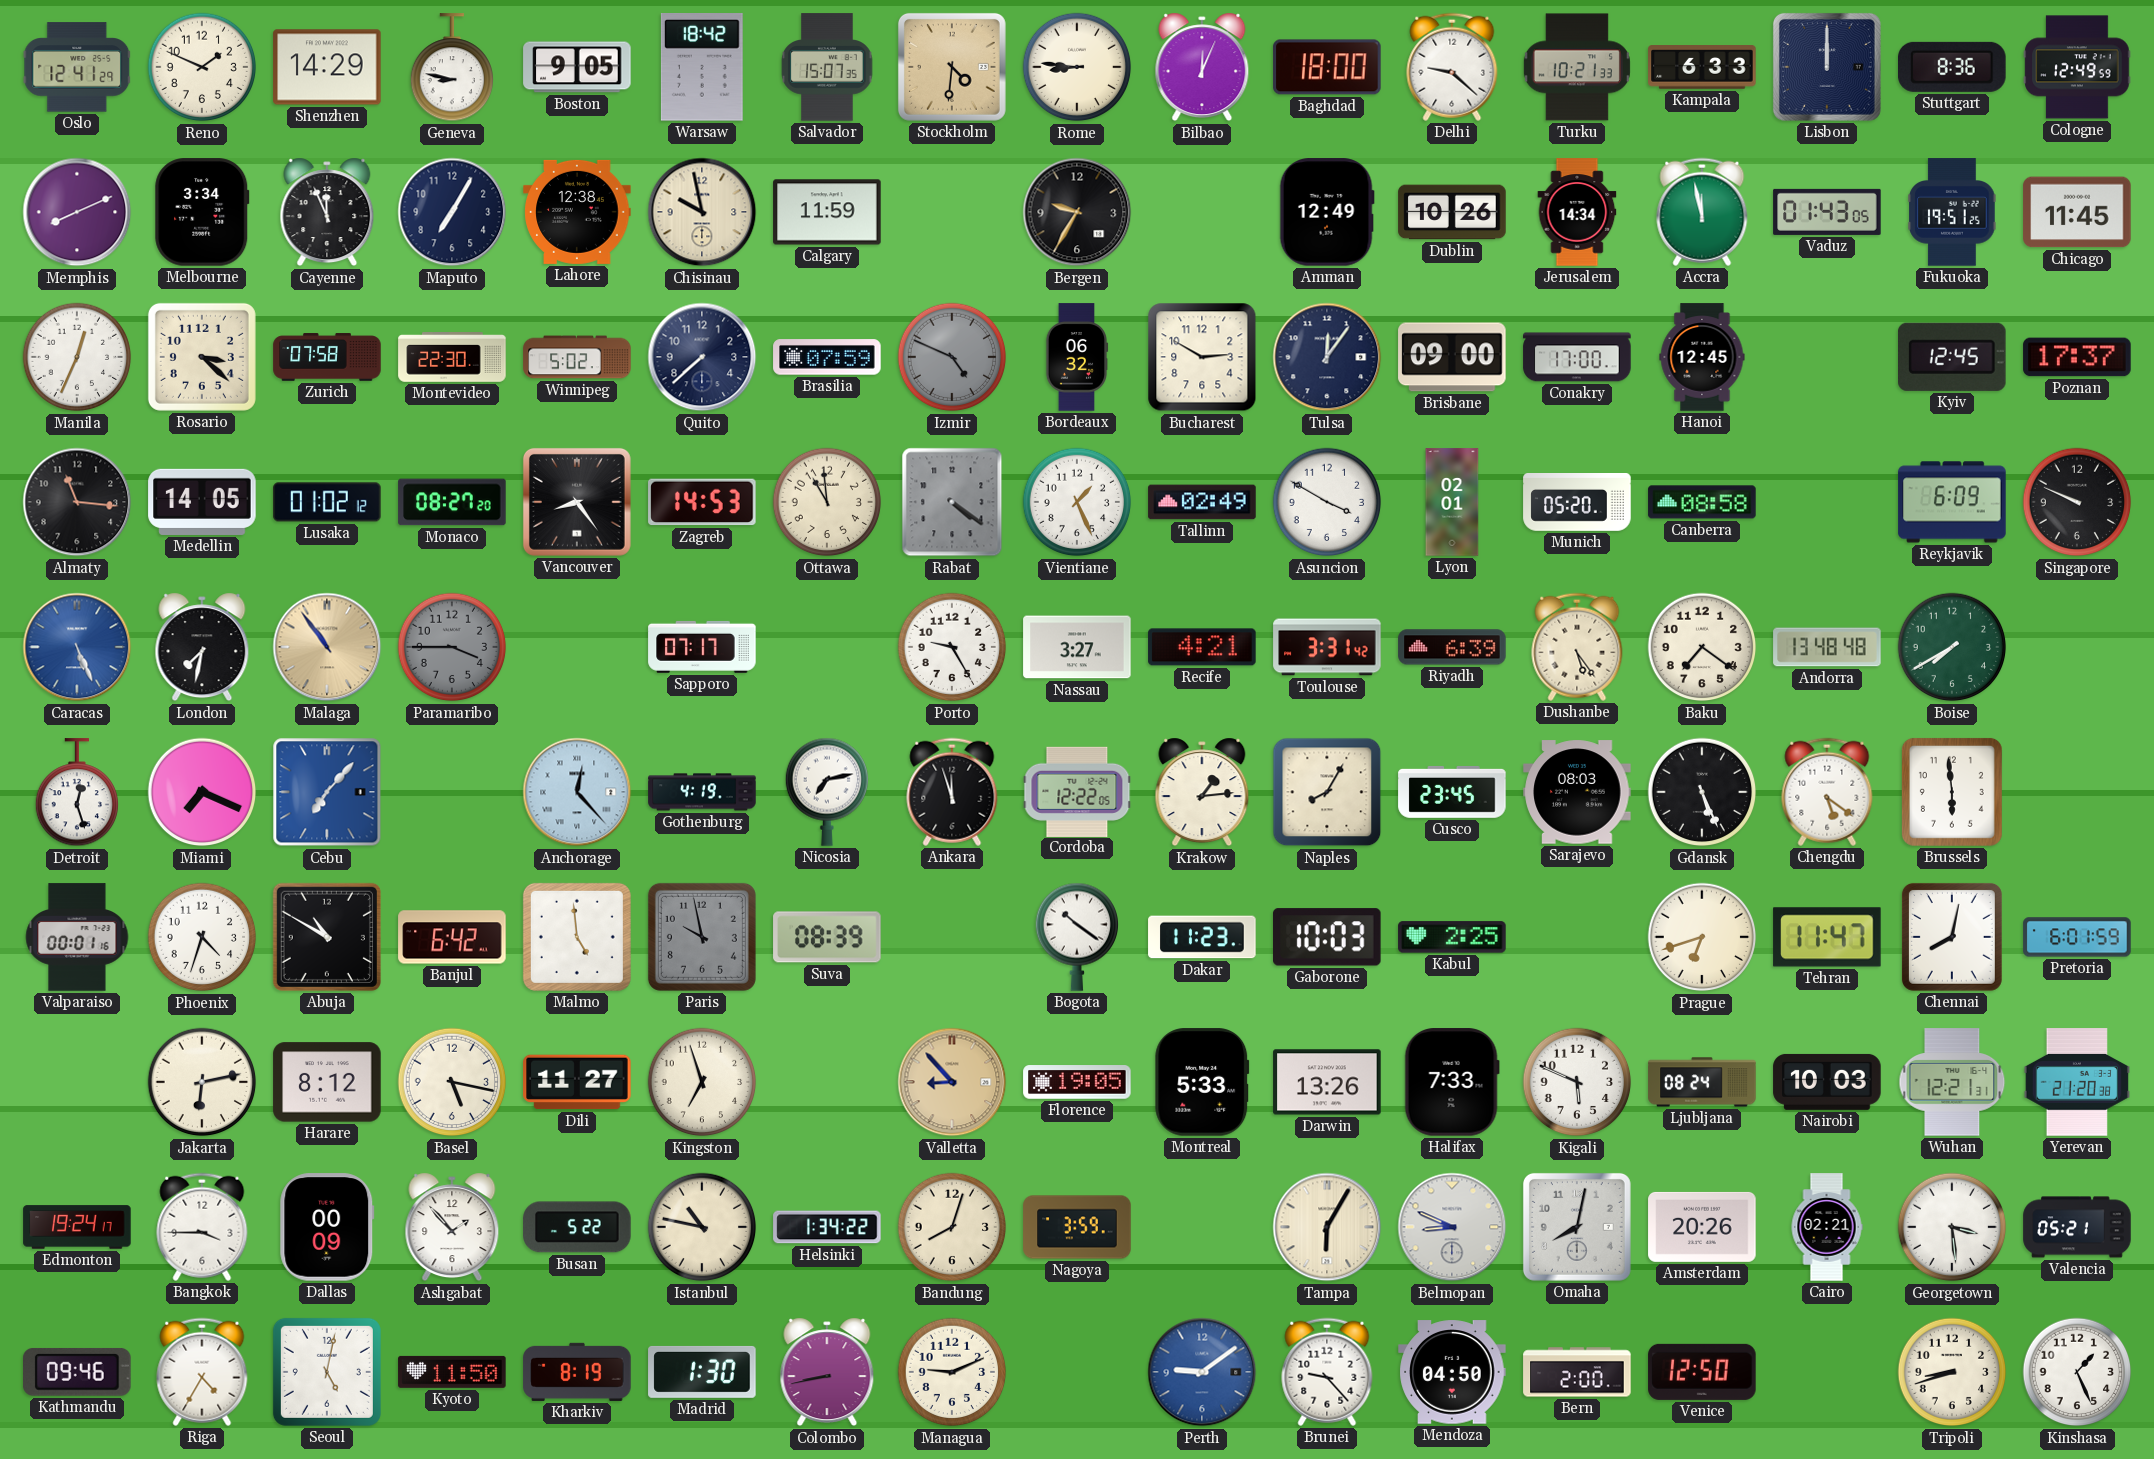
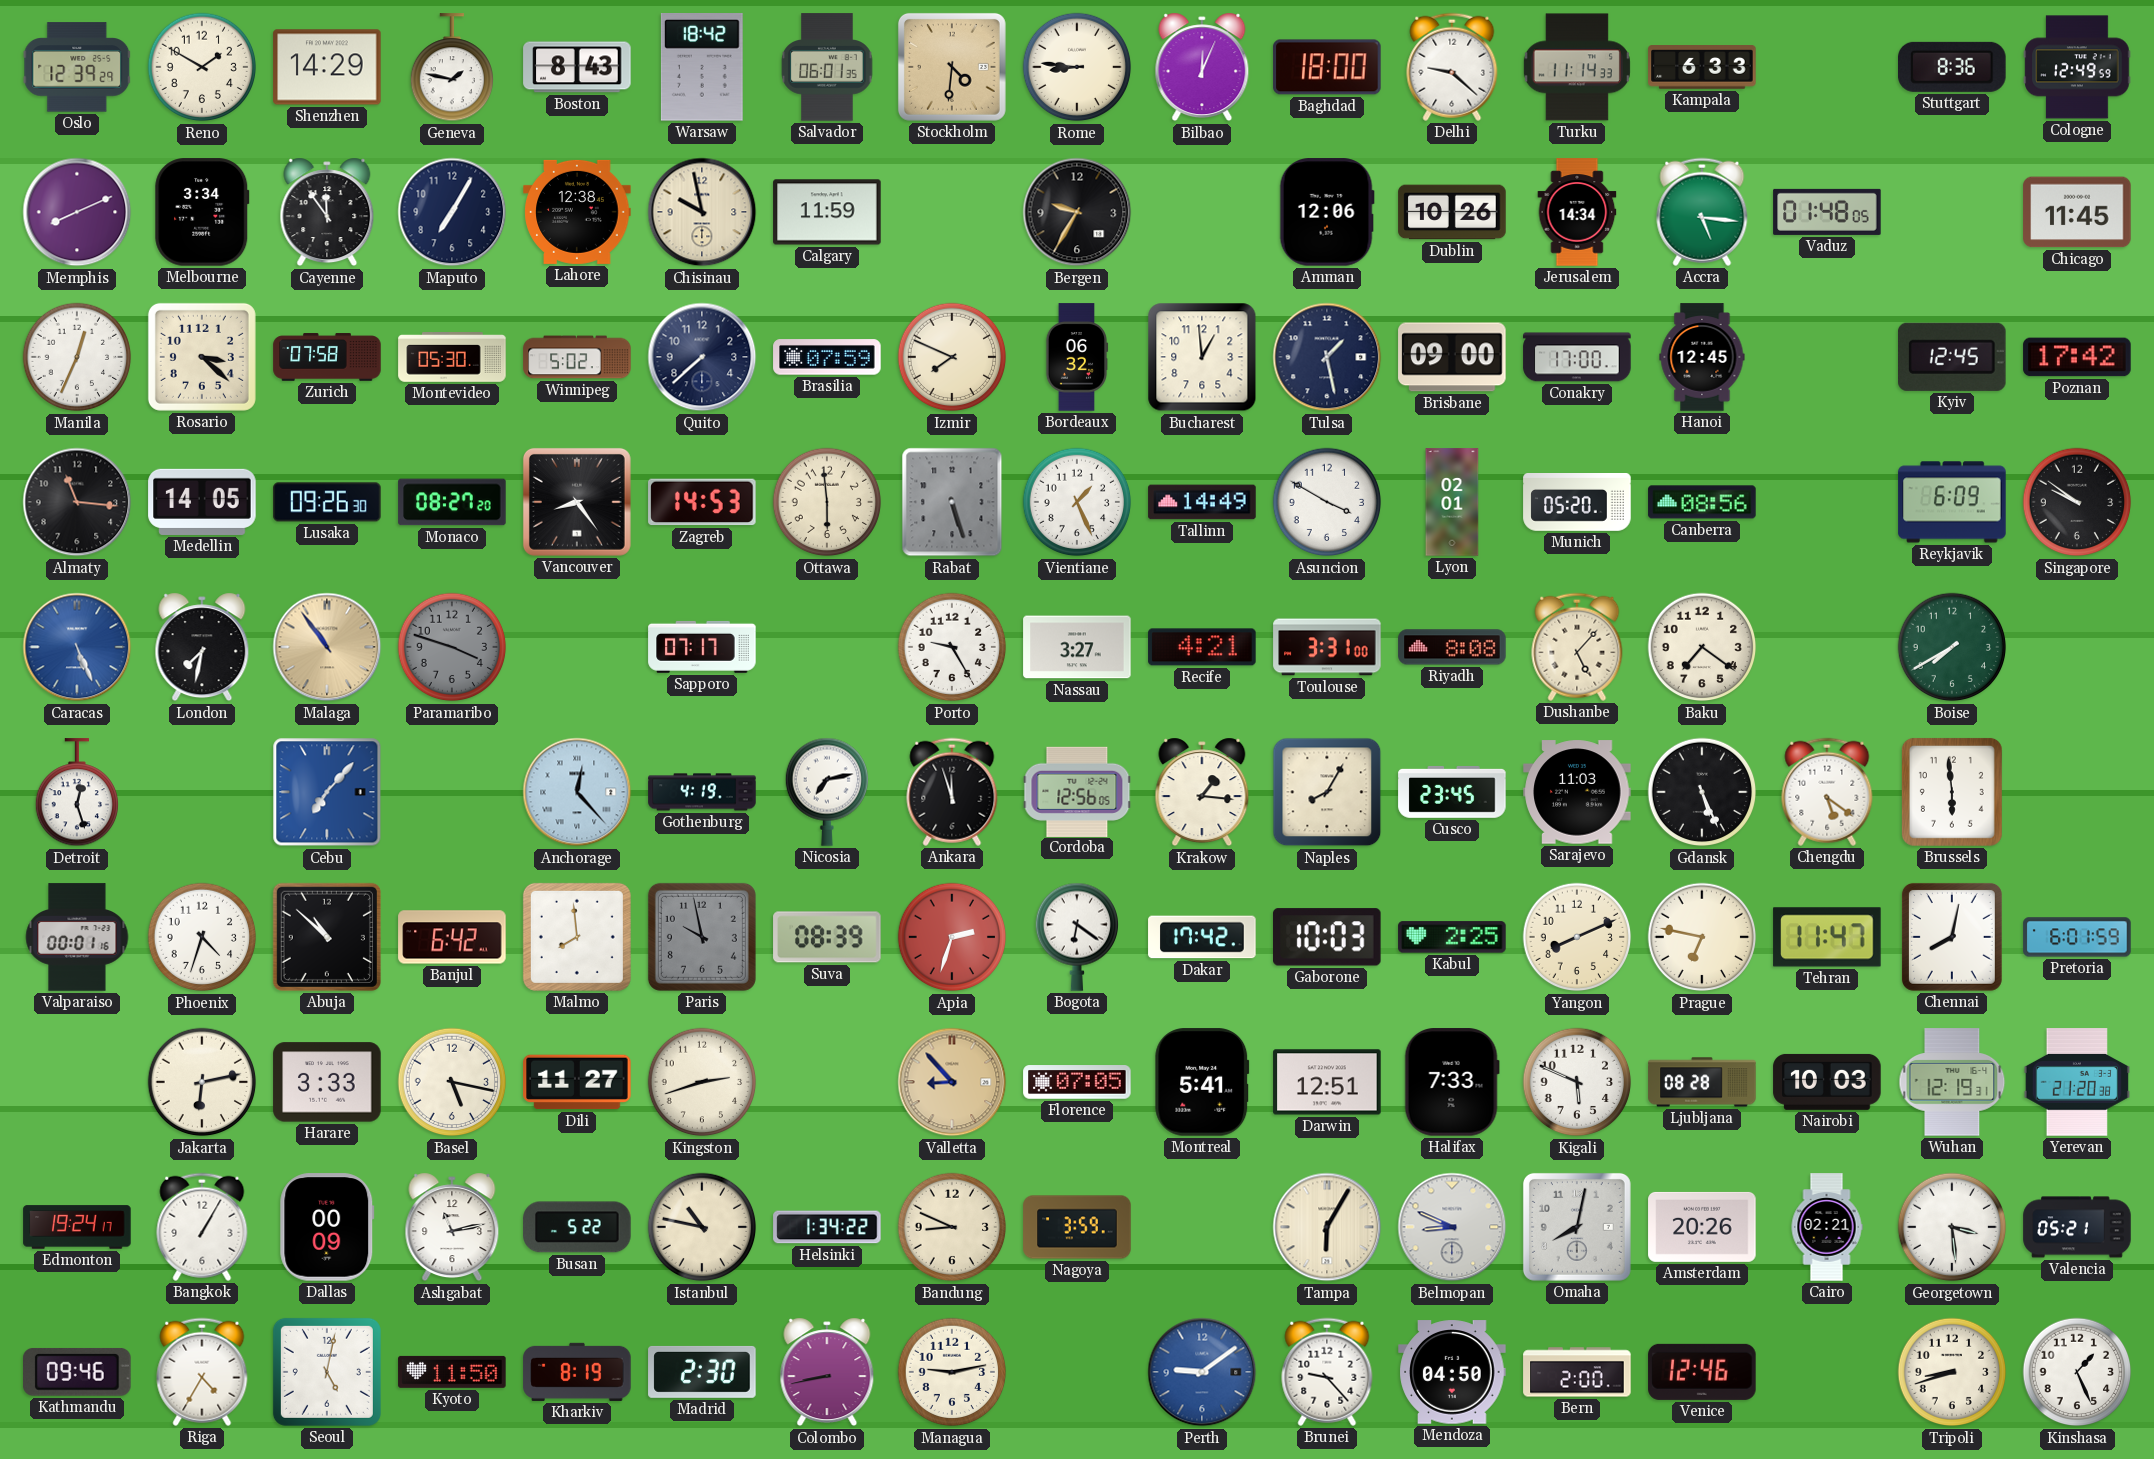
Oslo: 12:41 -> 12:39 (77, 67)
Reno: 1:49 -> 1:50 (202, 67)
Geneva: 8:47 -> 1:47 (451, 68)
Boston: 9:05 -> 8:43 (577, 67)
Salvador: 15:07 -> 06:01 (827, 67)
Turku: 10:21 -> 11:14 (1577, 67)
Lisbon: 12:00 -> none (1827, 67)
Cayenne: 11:56 -> 11:54 (327, 212)
Amman: 12:49 -> 12:06 (1327, 212)
Accra: 11:58 -> 5:16 (1702, 212)
Vaduz: 01:43 -> 01:48 (1827, 212)
Fukuoka: 19:51 -> none (1952, 212)
Montevideo: 22:30 -> 05:30 (452, 357)
Izmir: 4:49 -> 7:49 (952, 357)
Izmir dial: grey -> cream (952, 357)
Bucharest: 2:50 -> 12:59 (1202, 357)
Tulsa: 12:06 -> 1:28 (1327, 357)
Poznan: 17:37 -> 17:42 (2077, 357)
Lusaka: 01:02 -> 09:26 (327, 502)
Ottawa: 10:59 -> 5:59 (827, 502)
Rabat: 4:21 -> 5:27 (952, 502)
Tallinn: 02:49 -> 14:49 (1202, 502)
Canberra: 08:58 -> 08:56 (1702, 502)
Singapore: 9:49 -> 9:51 (2077, 502)
Paramaribo: 3:45 -> 3:48 (452, 647)
Toulouse: 3:31:42 -> 3:31:00 (1327, 647)
Riyadh: 6:39 -> 8:08 (1452, 647)
Dushanbe: 5:24 -> 5:07 (1577, 647)
Andorra: 13:48 -> none (1827, 647)
Miami: 7:19 -> none (202, 792)
Cordoba: 12:22 -> 12:56 (1077, 791)
Krakow: 1:14 -> 1:16 (1202, 792)
Sarajevo: 08:03 -> 11:03 (1577, 792)
Abuja: 10:50 -> 10:52 (327, 937)
Malmo: 4:59 -> 7:59 (577, 937)
Apia: none -> 2:33 (952, 937)
Bogota: 10:21 -> 6:21 (1076, 937)
Dakar: 11:23 -> 17:42 (1202, 937)
Yangon: none -> 8:11 (1577, 937)
Prague: 6:42 -> 6:47 (1702, 937)
Harare: 8:12 -> 3:33 (327, 1082)
Kingston: 6:57 -> 2:42 (702, 1082)
Florence: 19:05 -> 07:05 (1077, 1082)
Montreal: 5:33 -> 5:41 (1202, 1082)
Darwin: 13:26 -> 12:51 (1327, 1082)
Ljubljana: 08:24 -> 08:28 (1702, 1082)
Wuhan: 12:21 -> 12:19 (1952, 1082)
Bangkok: 3:45 -> 1:05 (202, 1227)
Ashgabat: 1:53 -> 11:13 (452, 1227)
Bandung: 8:03 -> 8:49 (952, 1227)
Madrid: 1:30 -> 2:30 (702, 1372)
Managua: 9:11 -> 9:13 (952, 1372)
Venice: 12:50 -> 12:46 (1702, 1372)
